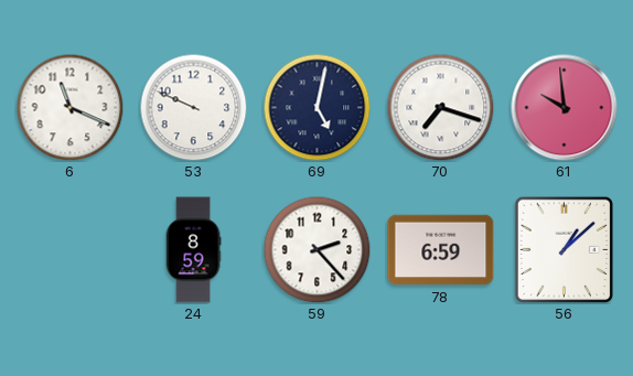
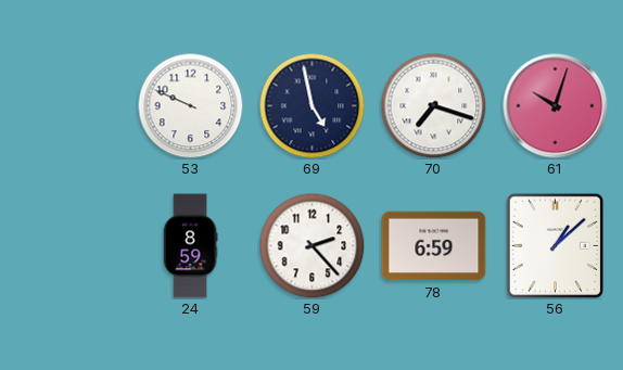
6: 11:19 -> none (69, 107)
69: 5:02 -> 4:58 (311, 105)
61: 9:59 -> 10:03 (556, 106)
